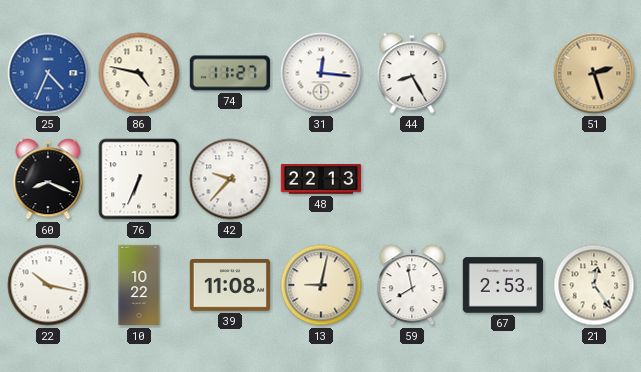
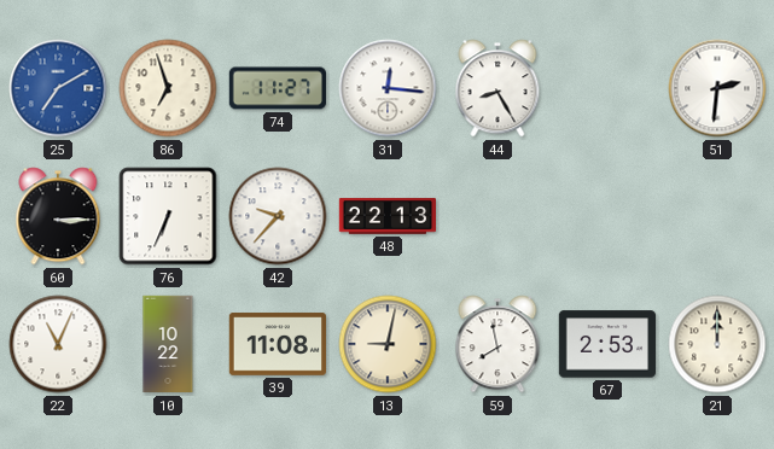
25: 4:34 -> 7:10 (58, 88)
86: 4:47 -> 6:57 (168, 88)
51: 2:27 -> 2:31 (717, 88)
51 dial: champagne -> white (717, 88)
60: 8:19 -> 3:15 (58, 216)
22: 10:17 -> 11:04 (58, 344)
21: 12:24 -> 12:00 (717, 344)
